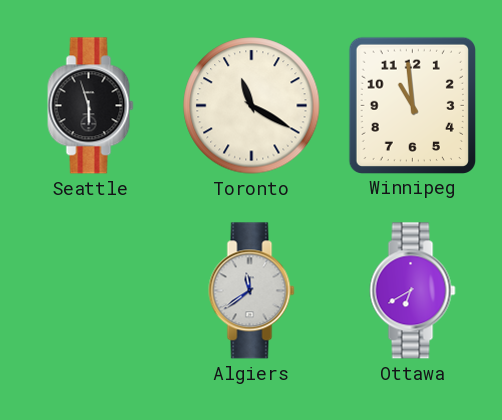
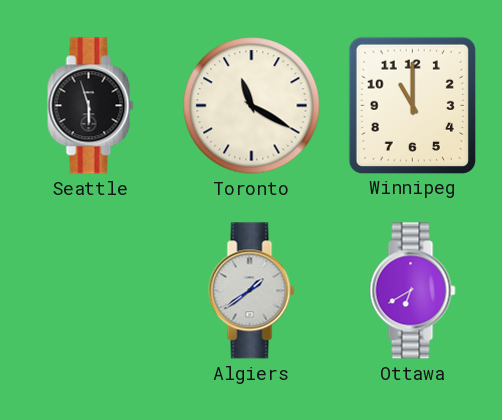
Winnipeg: 10:59 -> 11:00 (412, 105)
Algiers: 11:39 -> 1:39 (252, 291)
